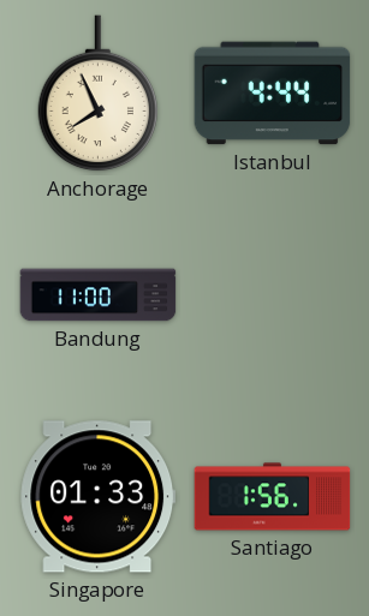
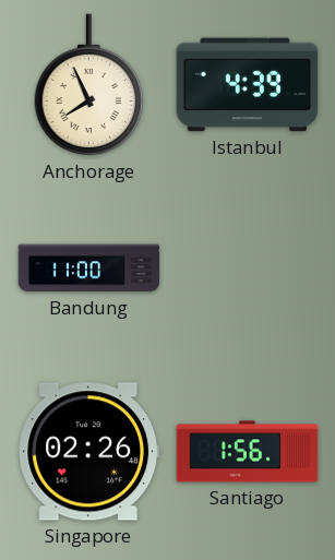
Istanbul: 4:44 -> 4:39 (248, 85)
Singapore: 01:33 -> 02:26 (89, 452)
